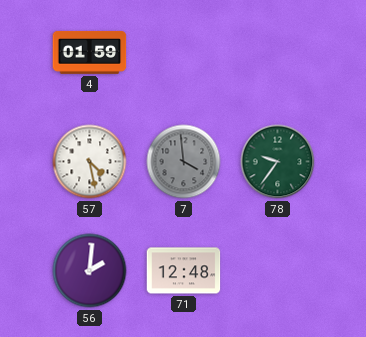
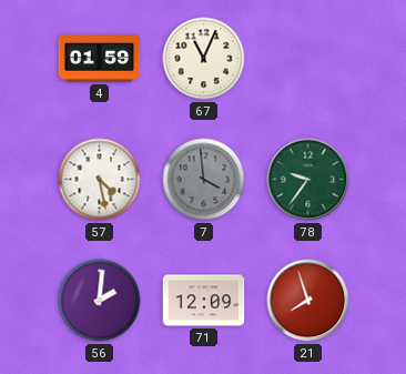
67: none -> 11:04 (204, 59)
71: 12:48 -> 12:09 (204, 301)
21: none -> 7:57 (308, 301)
